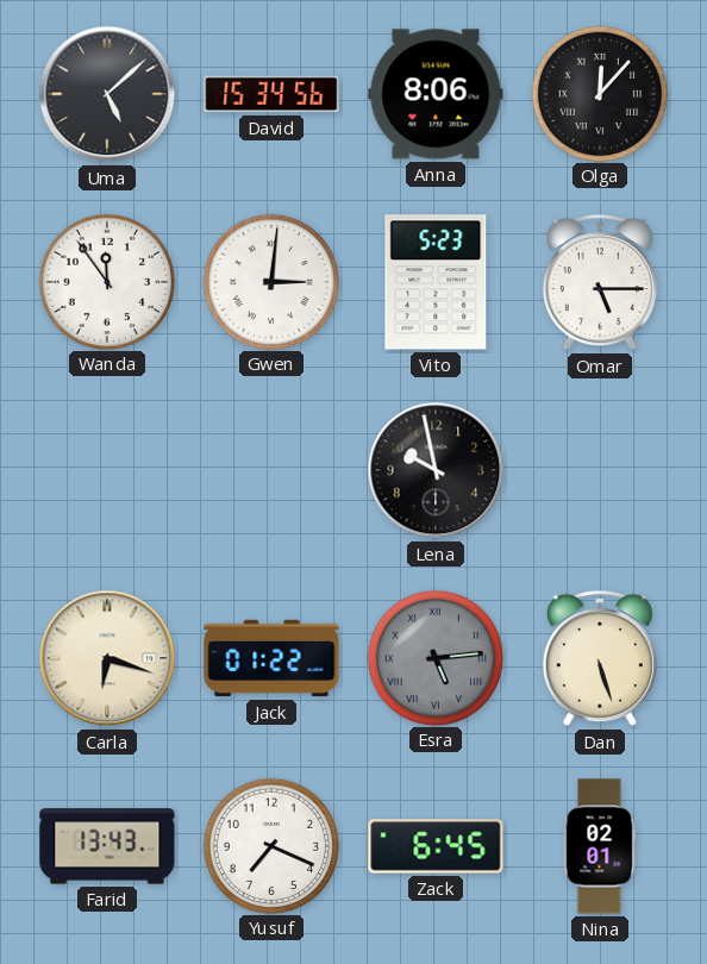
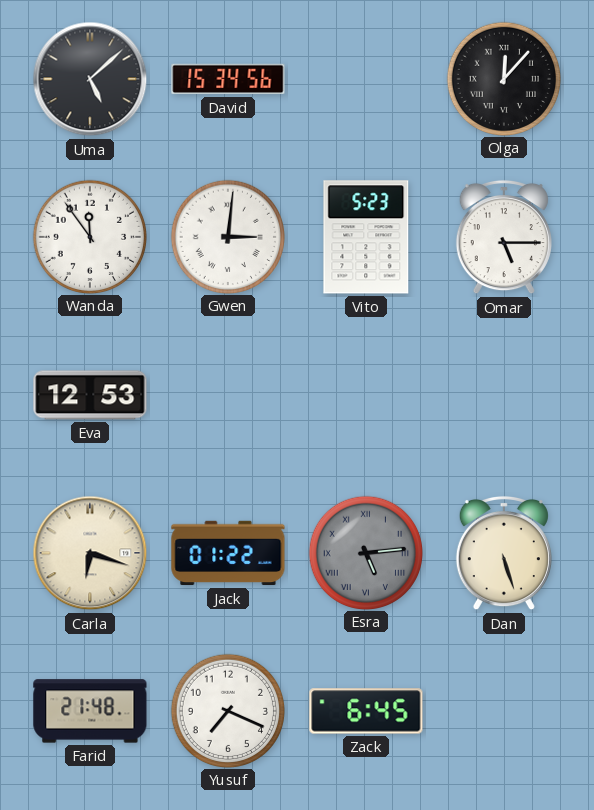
Anna: 8:06 -> none (436, 94)
Eva: none -> 12:53 (90, 395)
Lena: 9:58 -> none (436, 470)
Farid: 13:43 -> 21:48 (90, 711)
Nina: 02:01 -> none (600, 846)
